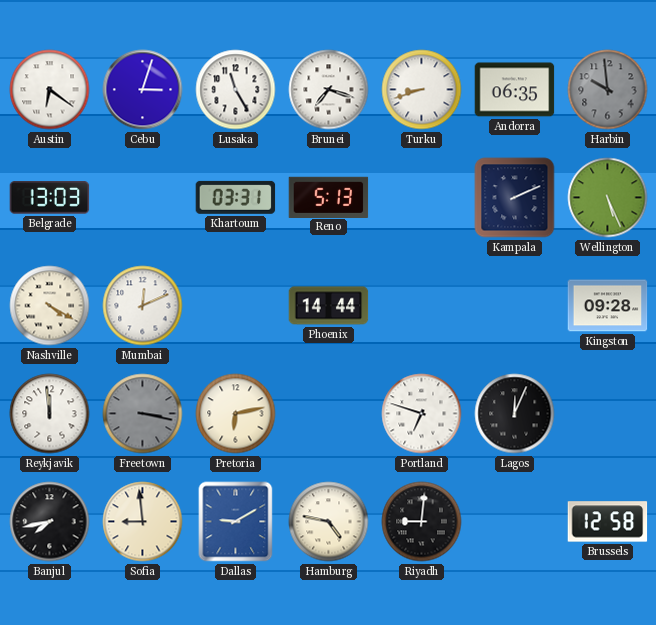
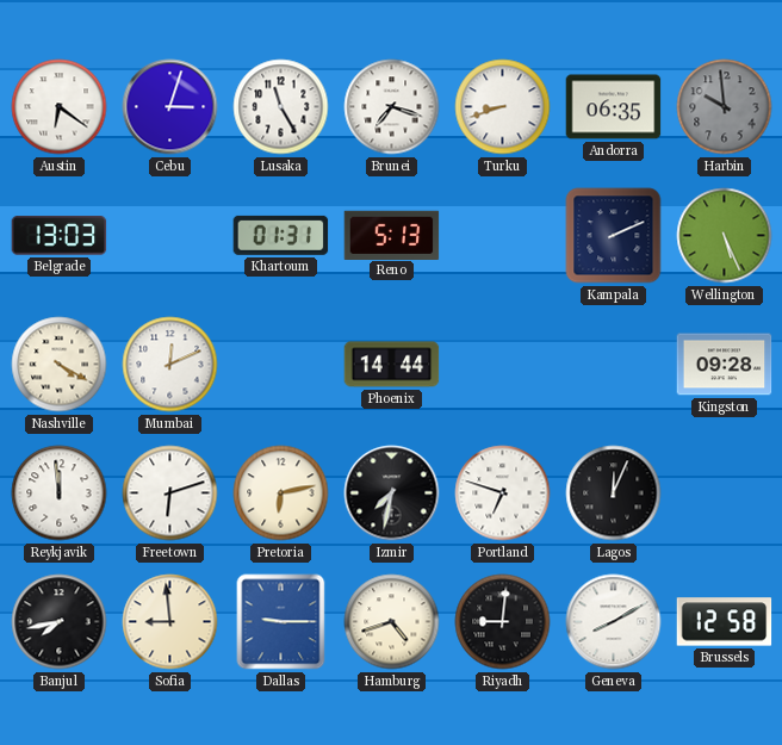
Khartoum: 03:31 -> 01:31 (281, 235)
Freetown: 3:17 -> 6:12 (170, 493)
Freetown dial: grey -> white (170, 493)
Izmir: none -> 7:32 (392, 493)
Dallas: 9:10 -> 9:15 (281, 622)
Hamburg: 4:47 -> 4:42 (392, 622)
Geneva: none -> 8:10 (614, 622)
